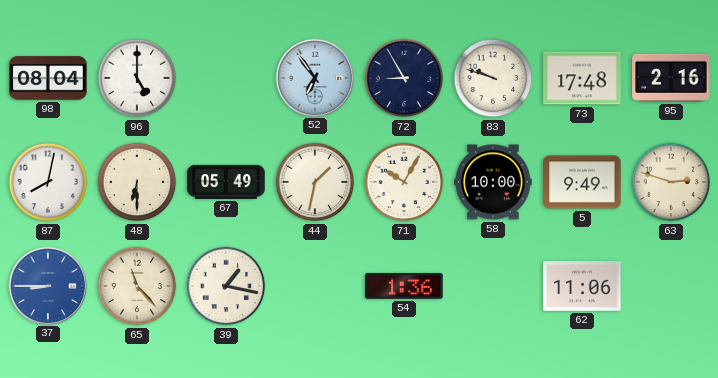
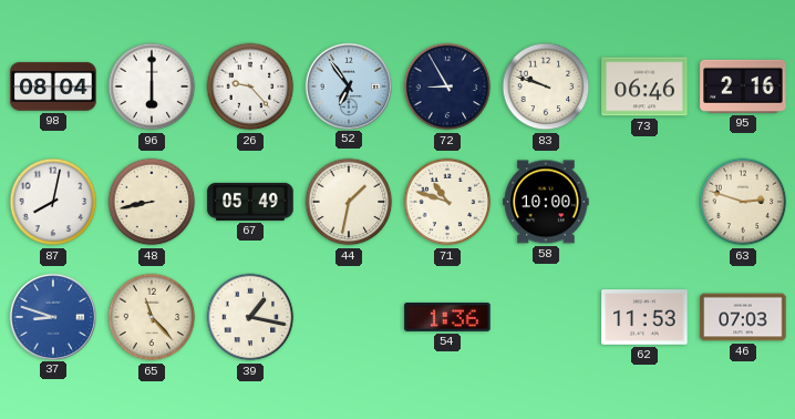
96: 5:00 -> 6:00 (152, 86)
26: none -> 9:23 (250, 86)
73: 17:48 -> 06:46 (644, 86)
48: 6:30 -> 8:43 (152, 202)
71: 10:05 -> 10:48 (447, 202)
5: 9:49 -> none (582, 182)
37: 8:45 -> 8:48 (52, 316)
62: 11:06 -> 11:53 (644, 317)
46: none -> 07:03 (743, 317)
